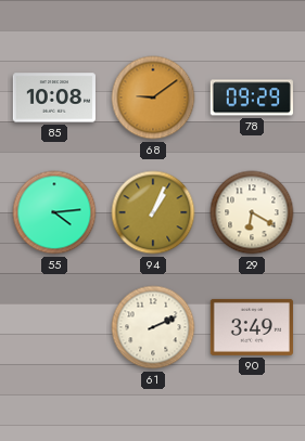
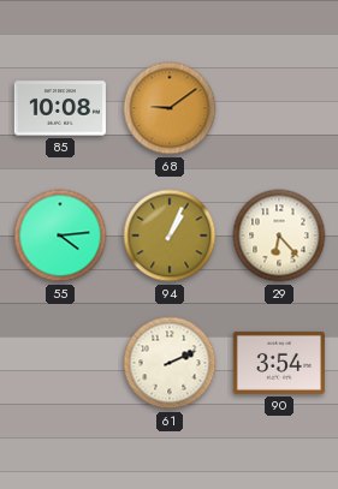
78: 09:29 -> none (252, 98)
29: 6:20 -> 6:23 (279, 235)
90: 3:49 -> 3:54 (279, 363)
